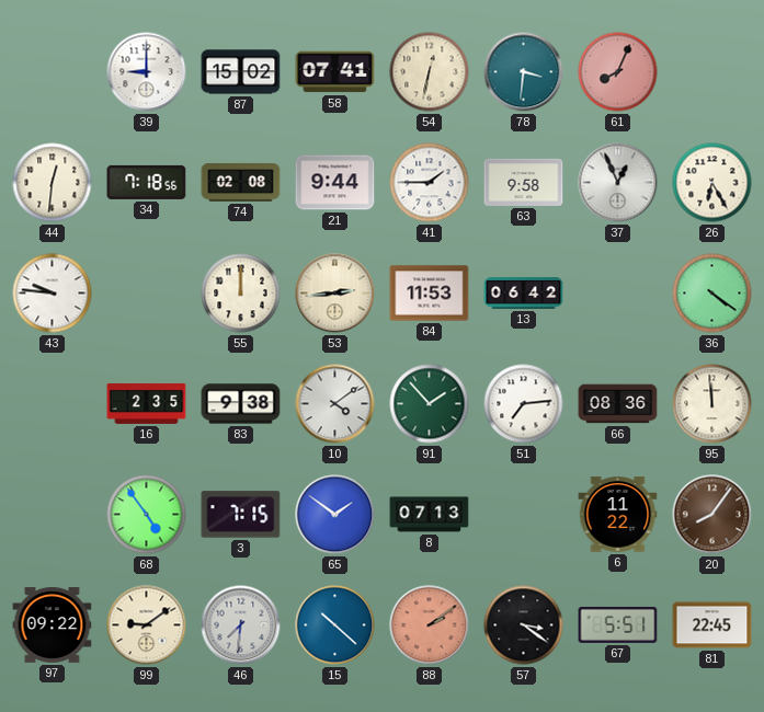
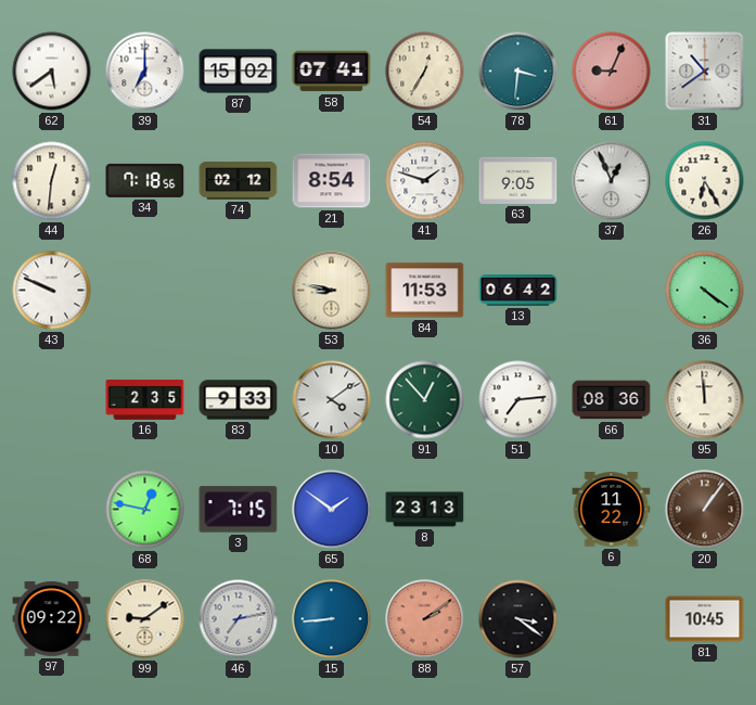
62: none -> 5:39 (52, 72)
39: 9:00 -> 7:00 (145, 72)
54: 12:32 -> 12:35 (425, 72)
61: 8:04 -> 9:04 (612, 72)
31: none -> 10:39 (705, 72)
74: 02:08 -> 02:12 (239, 181)
21: 9:44 -> 8:54 (332, 181)
41: 1:45 -> 1:48 (425, 181)
63: 9:58 -> 9:05 (518, 180)
43: 9:46 -> 9:49 (52, 291)
55: 12:00 -> none (241, 294)
53: 2:44 -> 8:47 (332, 291)
83: 9:38 -> 9:33 (239, 400)
91: 1:53 -> 12:53 (425, 400)
68: 4:54 -> 12:47 (145, 510)
8: 07:13 -> 23:13 (425, 510)
20: 8:06 -> 1:06 (705, 510)
46: 7:31 -> 7:13 (239, 619)
15: 10:22 -> 8:44 (332, 619)
67: 5:51 -> none (618, 624)
81: 22:45 -> 10:45 (705, 619)
